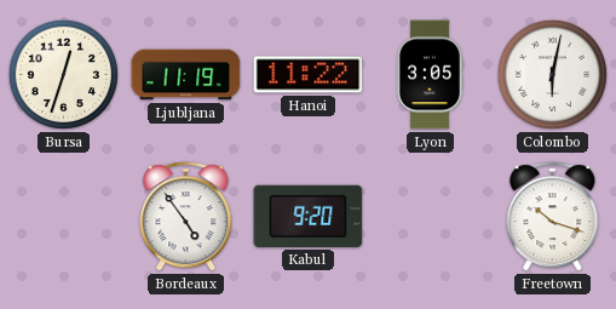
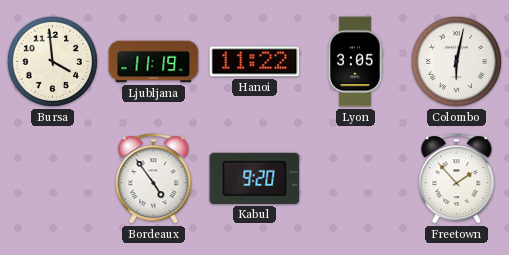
Bursa: 12:33 -> 3:59 (52, 61)
Freetown: 10:18 -> 1:53 (457, 179)
